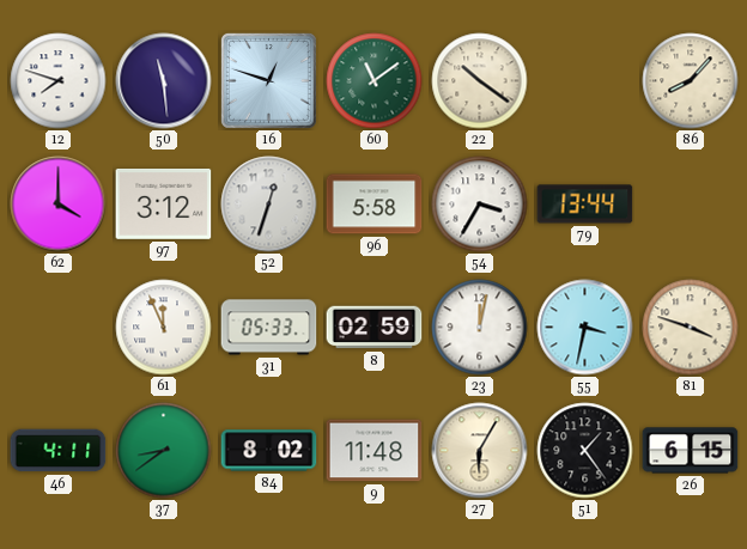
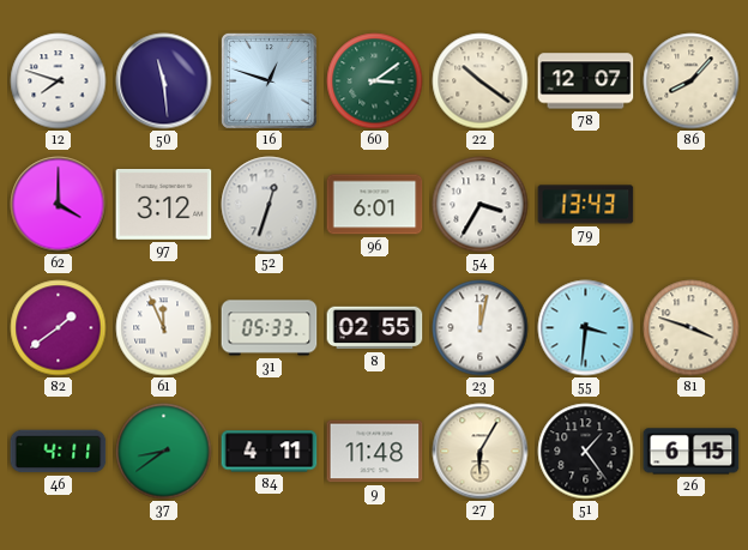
60: 11:09 -> 3:09 (375, 81)
78: none -> 12:07 (586, 81)
96: 5:58 -> 6:01 (375, 205)
79: 13:44 -> 13:43 (586, 205)
82: none -> 1:39 (59, 328)
8: 02:59 -> 02:55 (375, 328)
55: 3:32 -> 3:31 (586, 328)
84: 8:02 -> 4:11 (270, 452)
